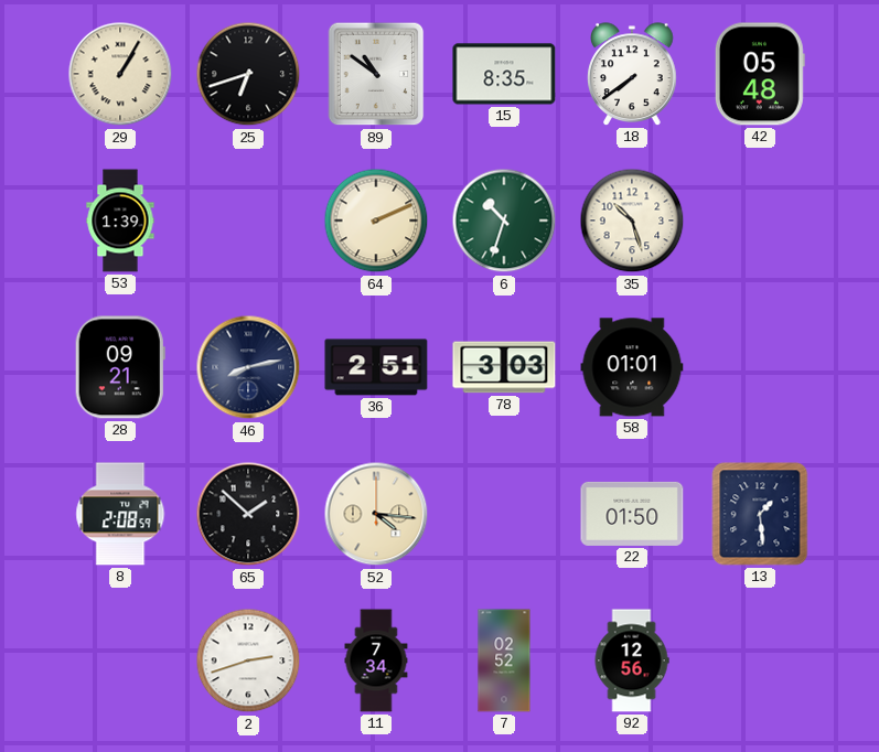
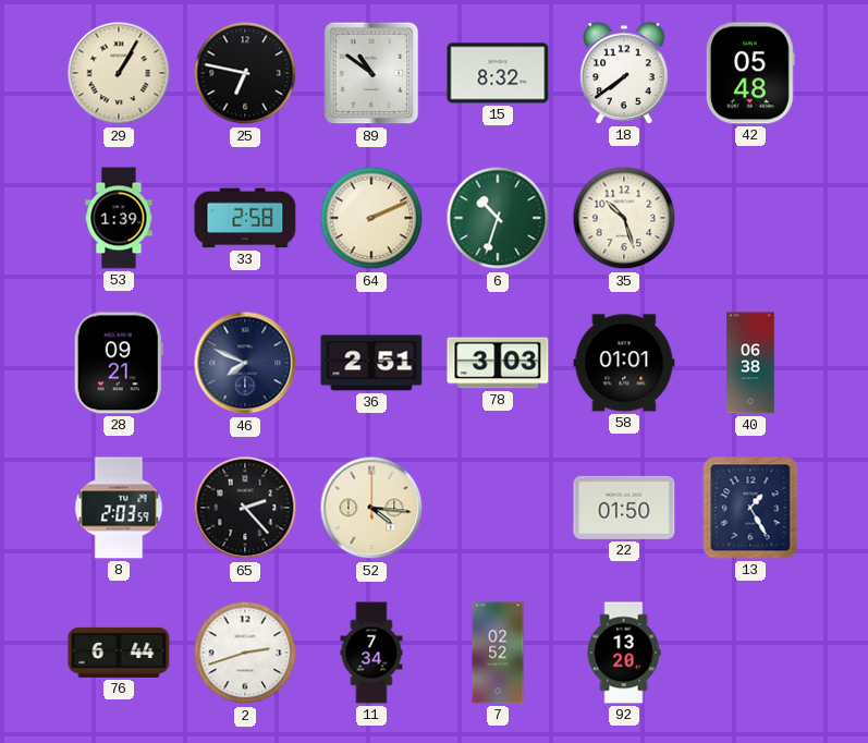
25: 6:42 -> 6:47 (245, 73)
15: 8:35 -> 8:32 (498, 73)
33: none -> 2:58 (245, 218)
46: 8:13 -> 7:49 (245, 363)
40: none -> 06:38 (750, 363)
8: 2:08 -> 2:03 (119, 508)
65: 1:52 -> 2:23 (245, 508)
13: 1:29 -> 1:25 (750, 508)
76: none -> 6:44 (119, 653)
92: 12:56 -> 13:20 (624, 653)
